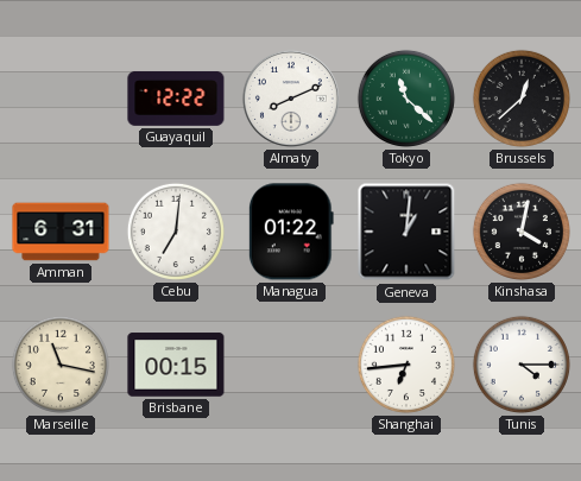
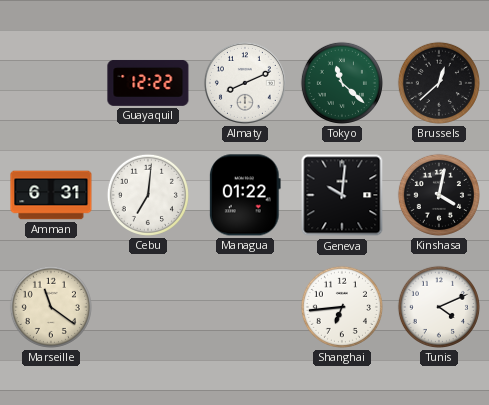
Geneva: 1:01 -> 10:01 (342, 195)
Marseille: 11:17 -> 11:21 (51, 307)
Brisbane: 00:15 -> none (176, 365)
Tunis: 4:15 -> 4:11 (439, 307)
